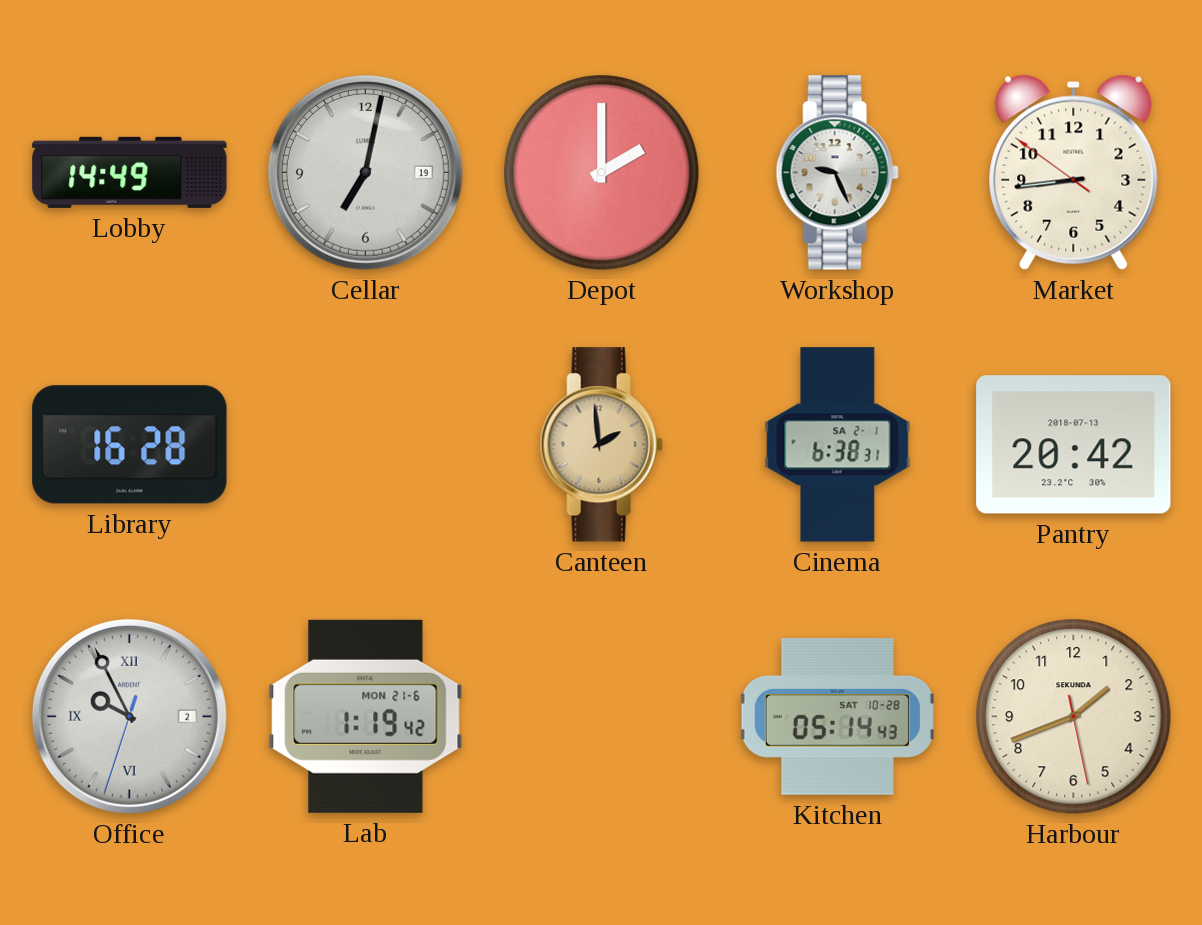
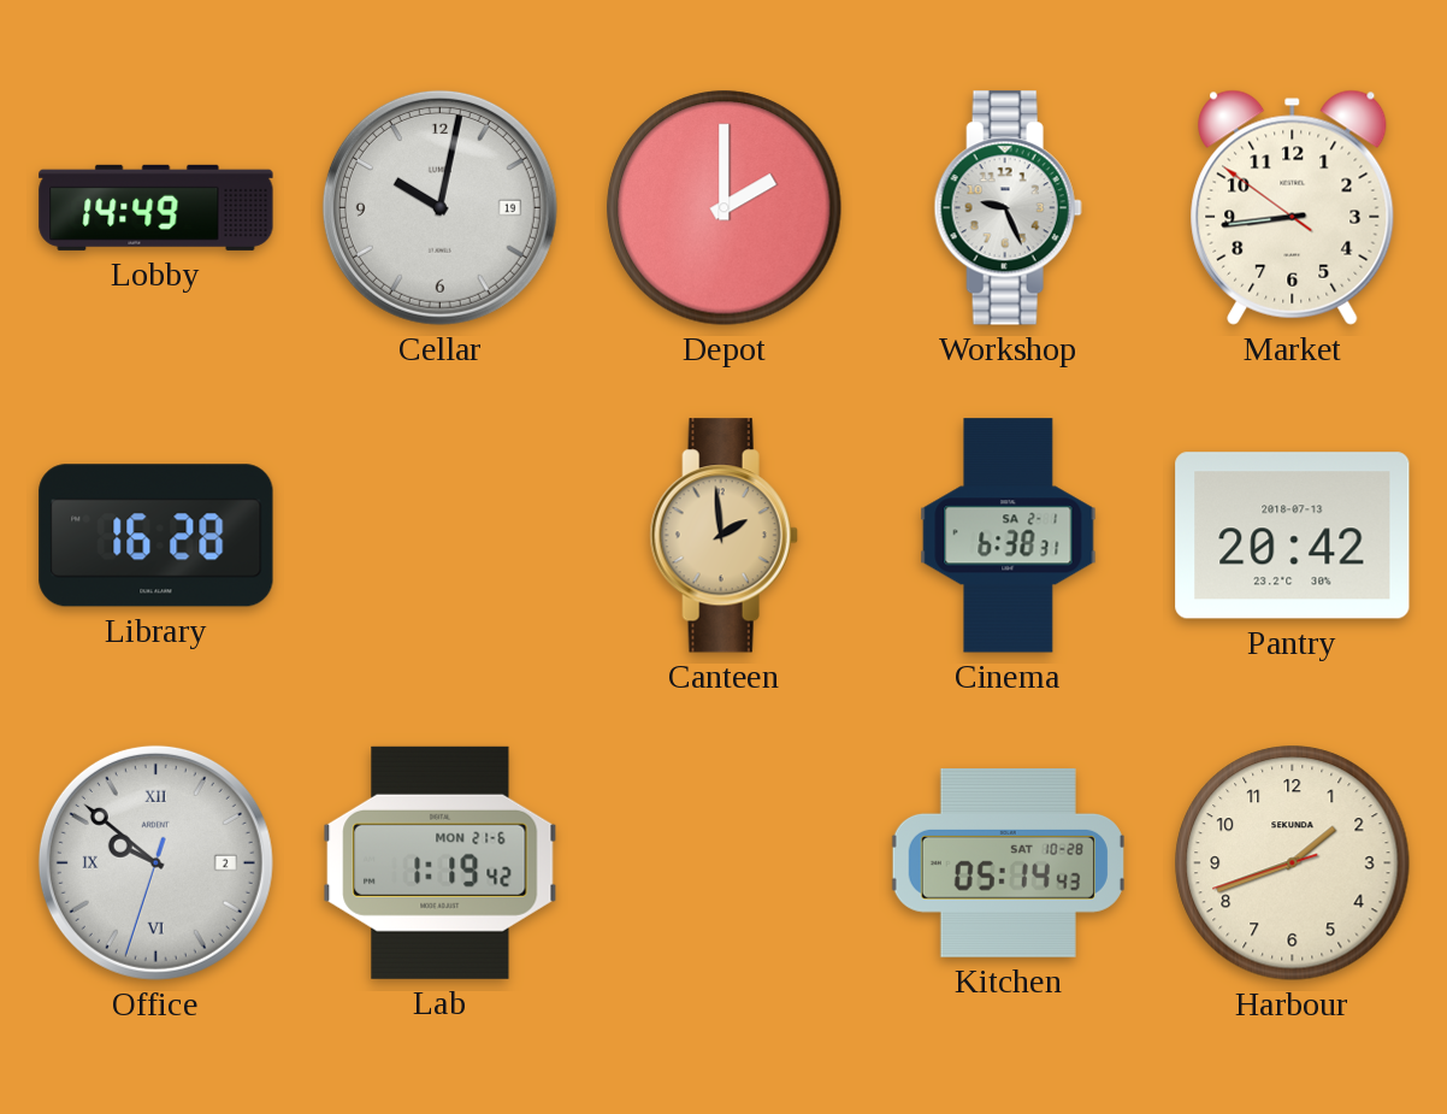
Cellar: 7:02 -> 10:02 (439, 207)
Office: 9:55 -> 9:51 (155, 862)
Harbour: 1:41:28 -> 1:41:42 (1293, 864)
